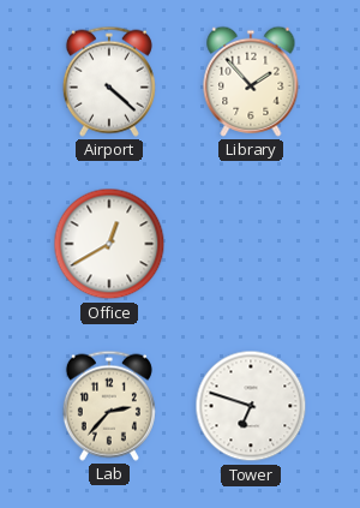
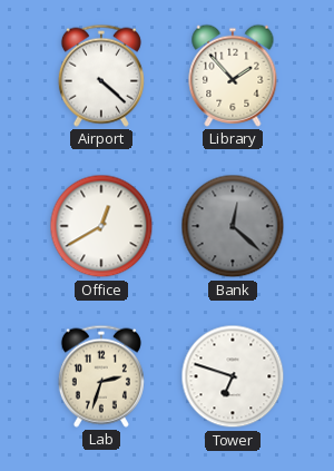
Bank: none -> 12:22 (233, 226)
Lab: 2:37 -> 2:33 (101, 376)
